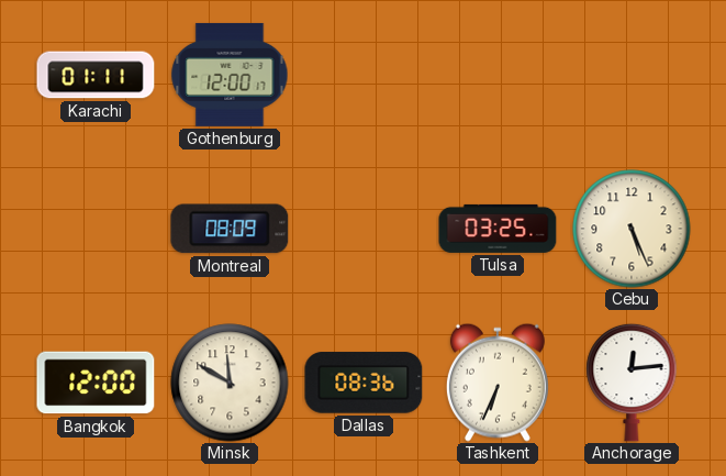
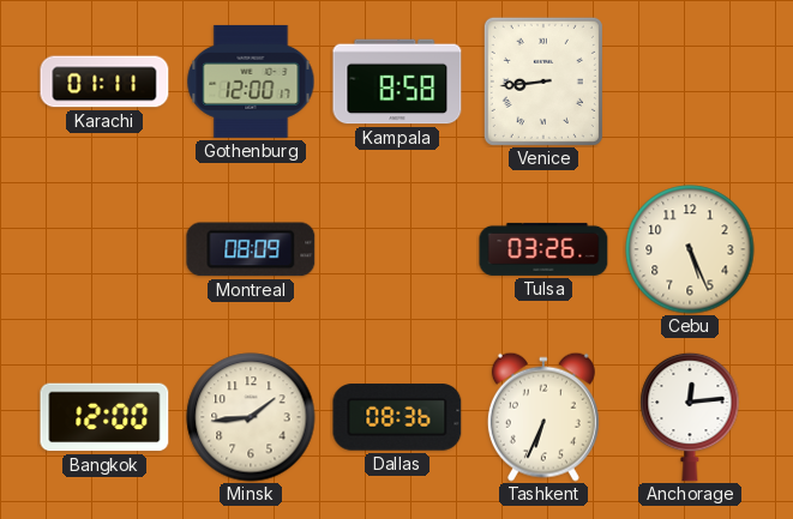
Kampala: none -> 8:58 (397, 82)
Venice: none -> 8:44 (543, 82)
Tulsa: 03:25 -> 03:26 (543, 249)
Minsk: 11:50 -> 1:44 (251, 417)
